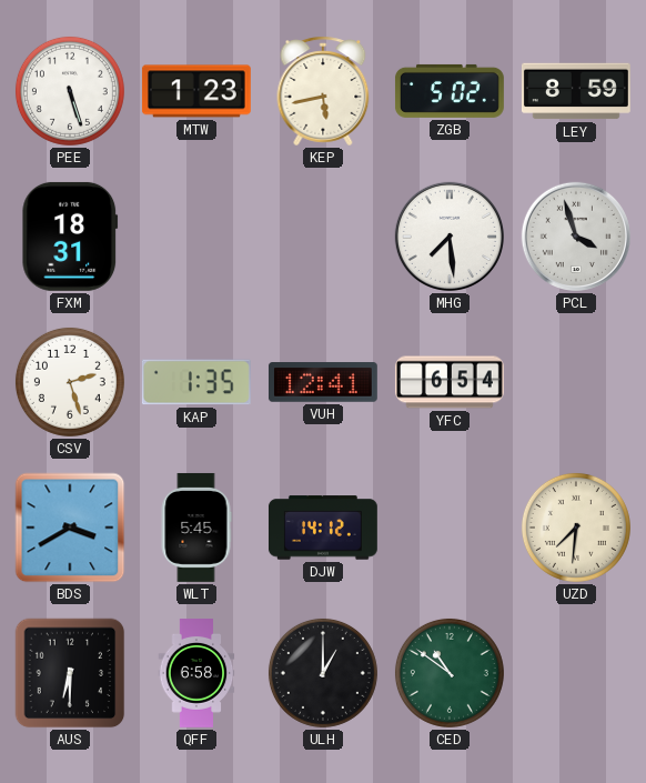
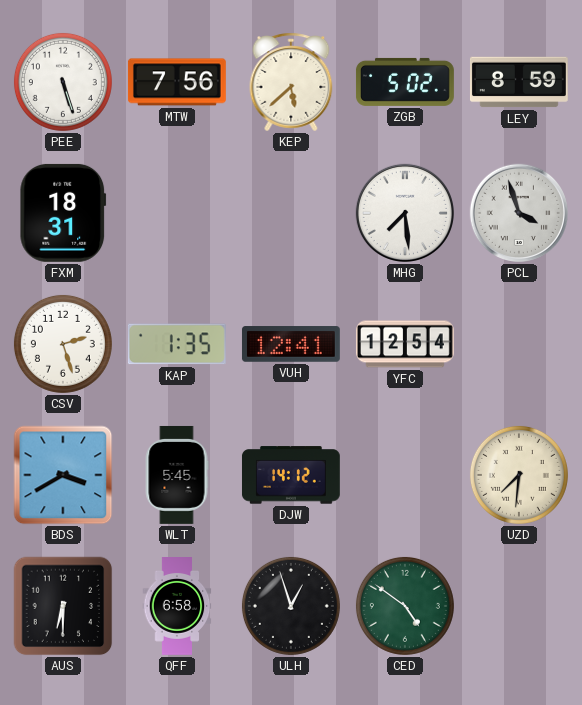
MTW: 1:23 -> 7:56 (177, 82)
KEP: 5:43 -> 5:38 (291, 82)
YFC: 6:54 -> 12:54 (405, 344)
ULH: 1:00 -> 12:57 (291, 606)
CED: 10:51 -> 4:51 (405, 606)
